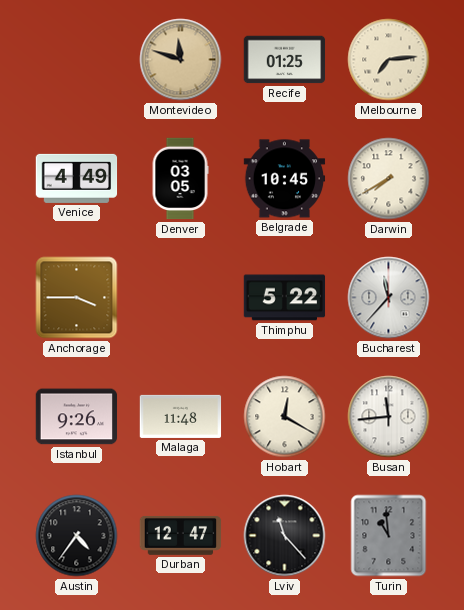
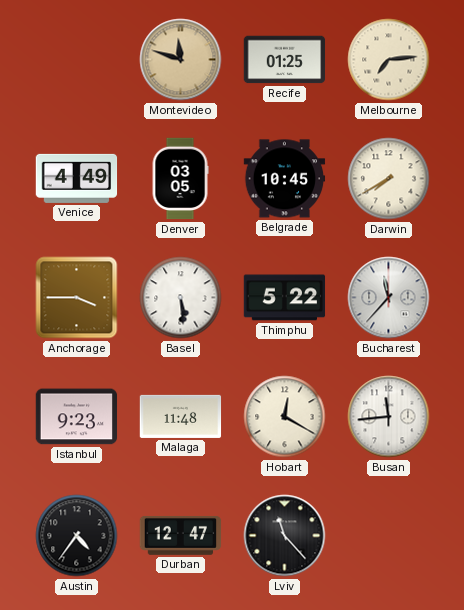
Basel: none -> 5:29 (181, 298)
Istanbul: 9:26 -> 9:23 (77, 417)
Turin: 10:59 -> none (389, 536)
